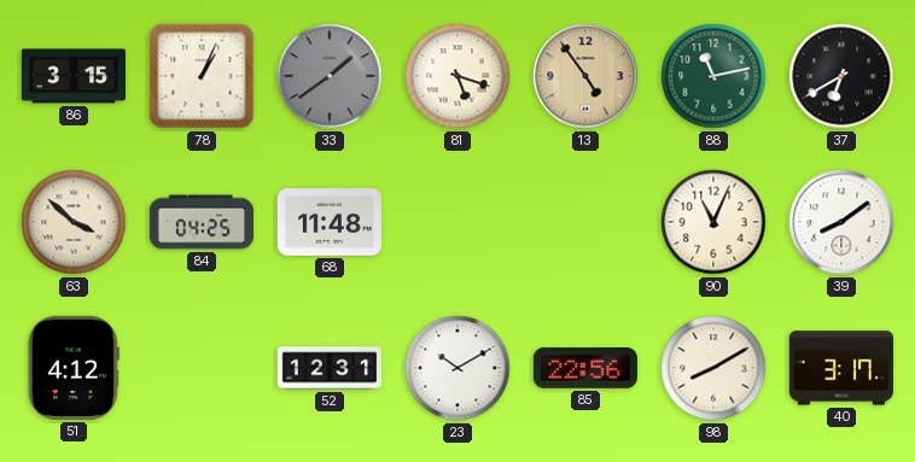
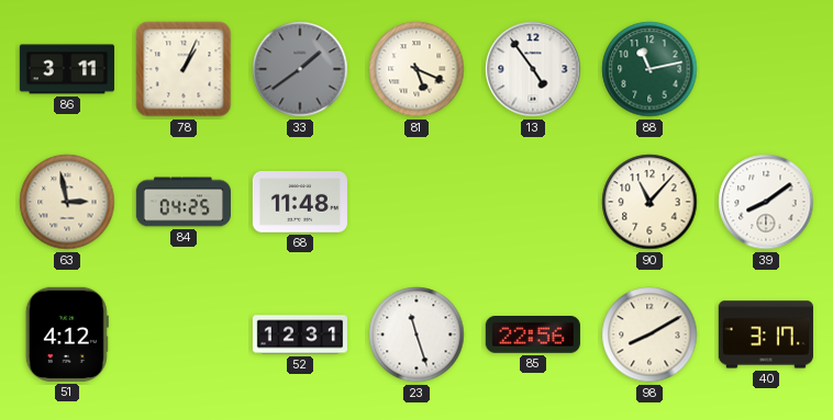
86: 3:15 -> 3:11 (66, 69)
81: 5:18 -> 5:19 (416, 69)
13 dial: champagne -> white (533, 69)
37: 6:40 -> none (841, 76)
63: 3:52 -> 2:58 (67, 202)
90: 11:04 -> 11:07 (649, 202)
23: 10:10 -> 11:27 (416, 334)
